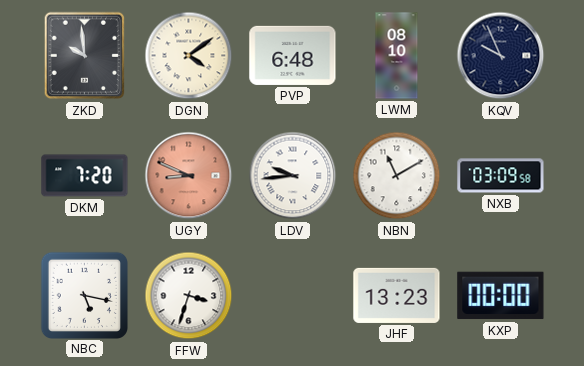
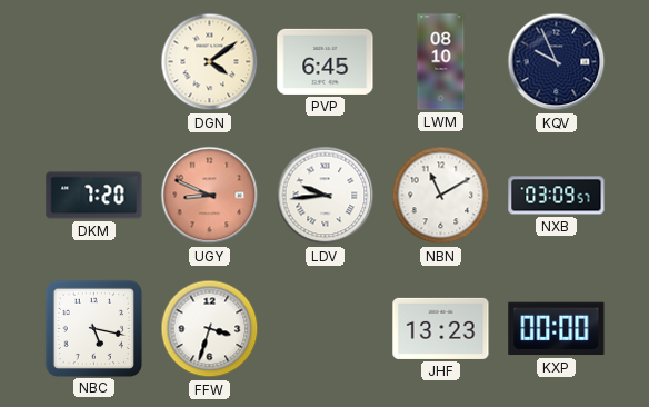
ZKD: 9:59 -> none (85, 56)
PVP: 6:48 -> 6:45 (326, 61)
NXB: 03:09:58 -> 03:09:57 (557, 196)
